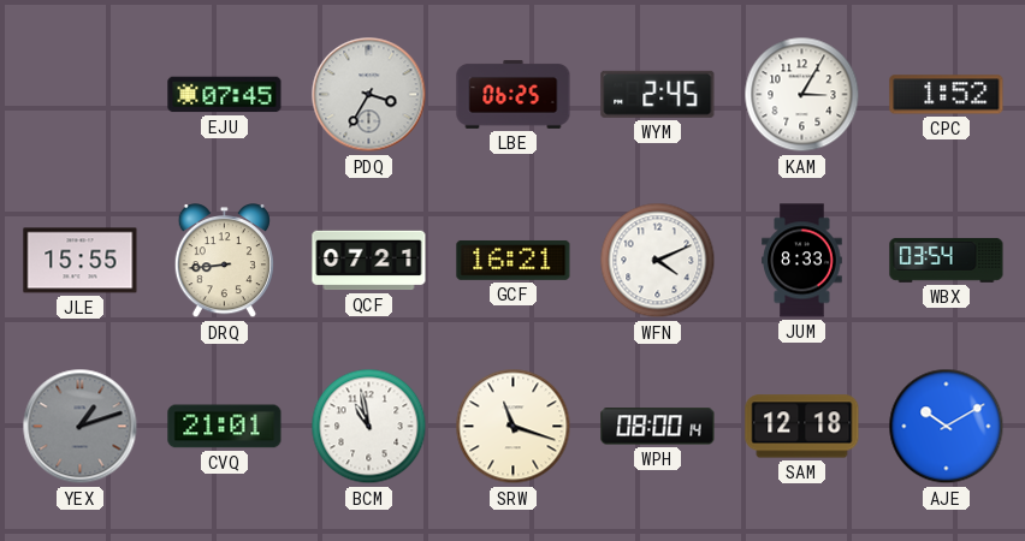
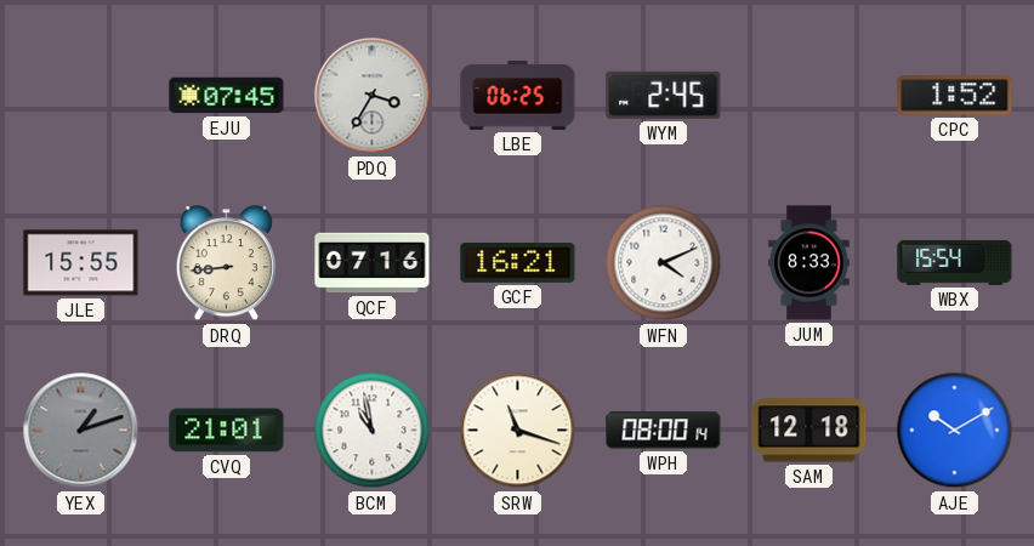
KAM: 3:05 -> none (802, 95)
QCF: 07:21 -> 07:16 (373, 263)
WBX: 03:54 -> 15:54 (955, 262)
